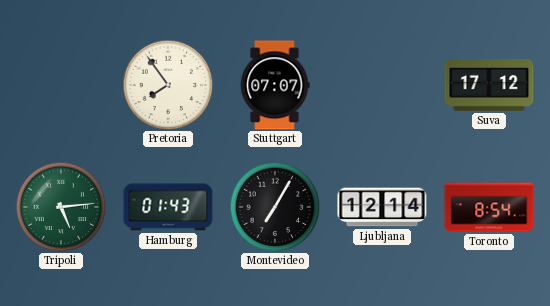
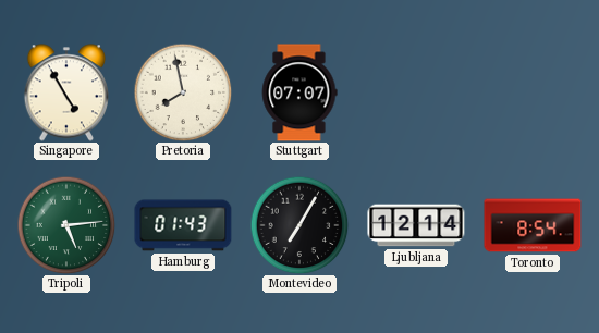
Singapore: none -> 4:55 (65, 92)
Pretoria: 7:54 -> 7:58 (183, 92)
Suva: 17:12 -> none (489, 86)
